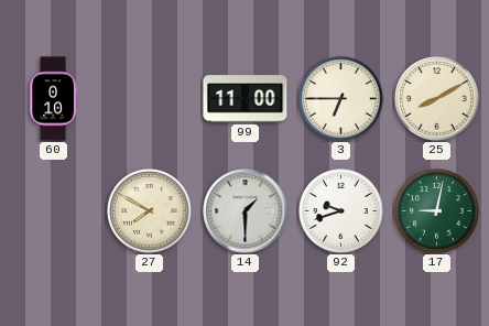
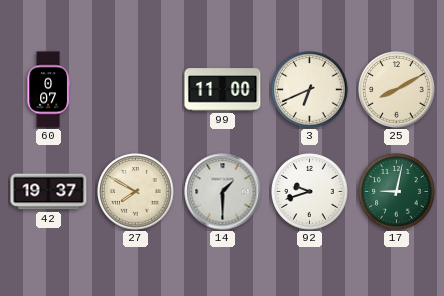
60: 0:10 -> 0:07 (48, 90)
3: 6:45 -> 6:41 (310, 90)
42: none -> 19:37 (49, 192)
